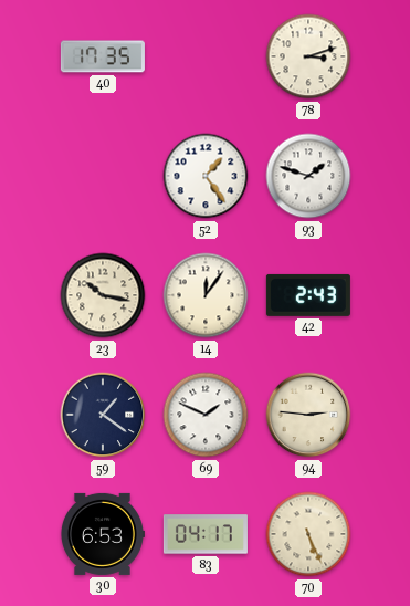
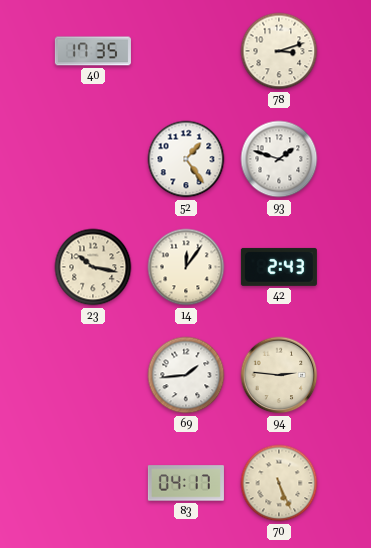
59: 1:21 -> none (103, 415)
69: 1:49 -> 1:44 (186, 375)
30: 6:53 -> none (102, 534)
